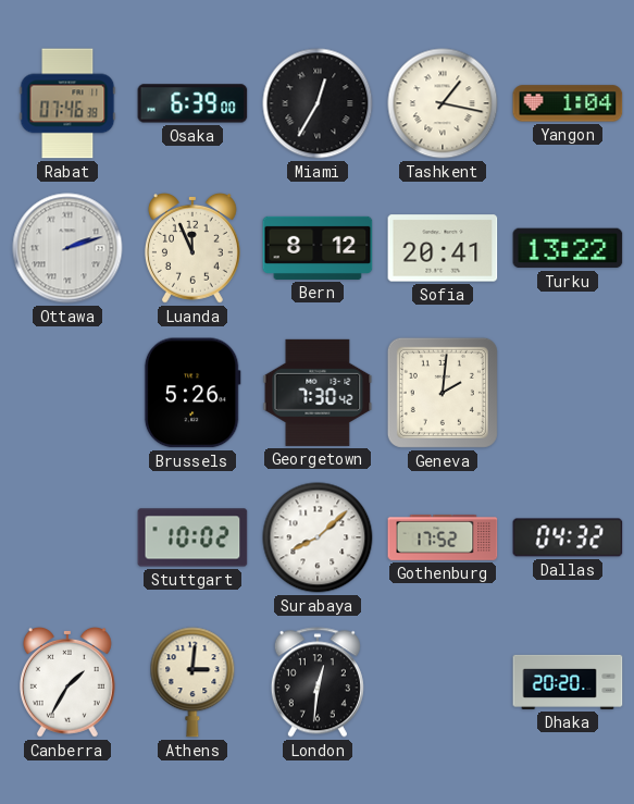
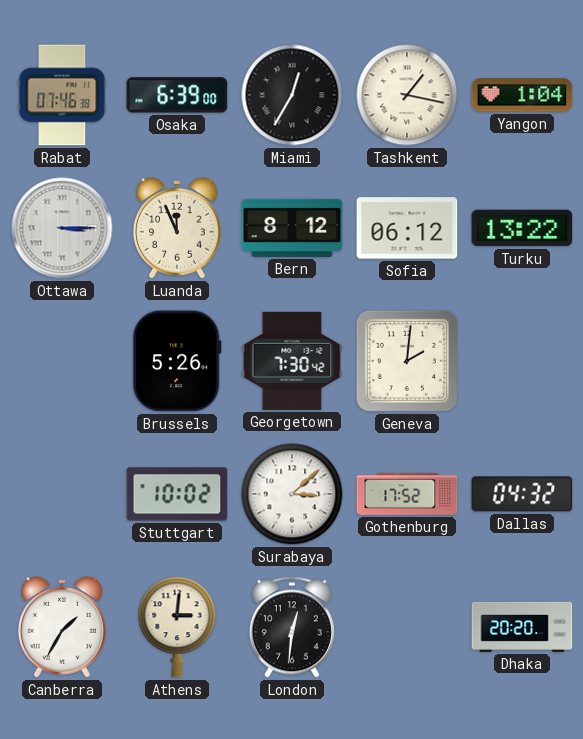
Ottawa: 2:12 -> 3:15 (62, 228)
Sofia: 20:41 -> 06:12 (407, 228)
Surabaya: 8:08 -> 3:08 (292, 494)
